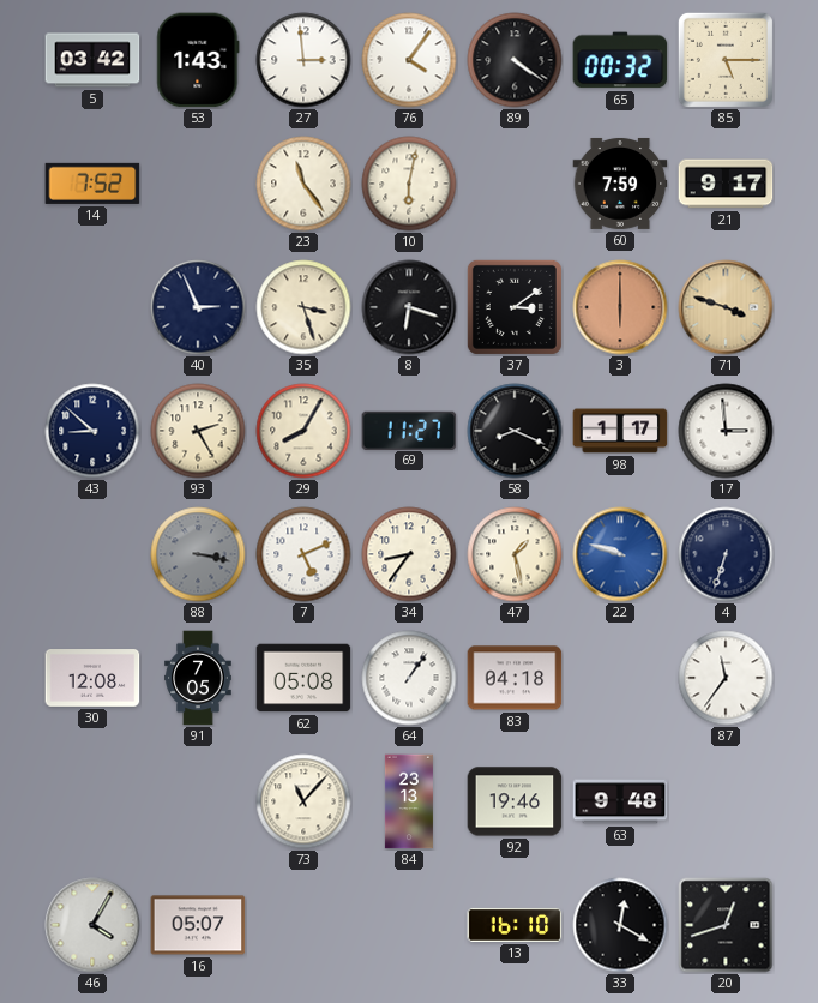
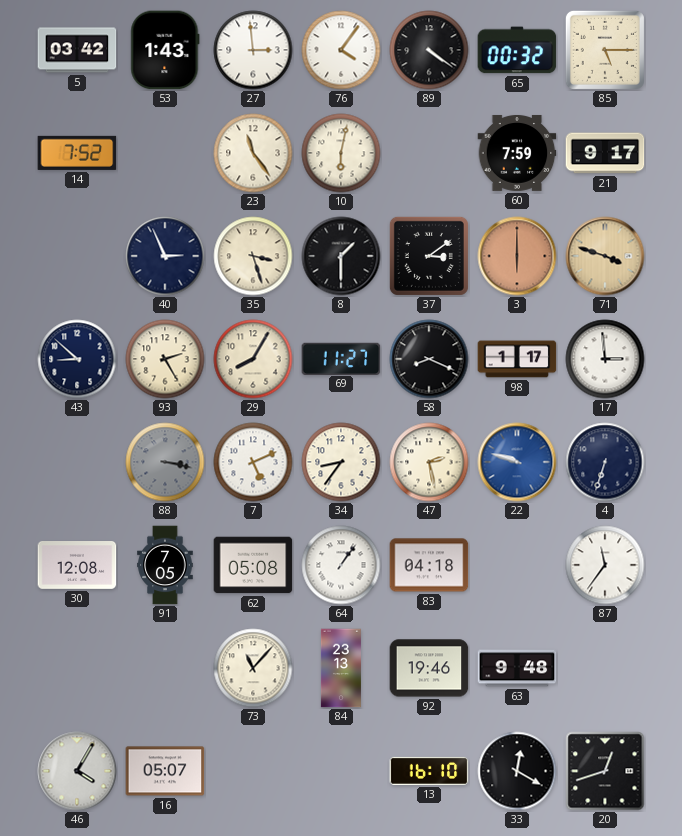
8: 6:18 -> 1:30 (341, 256)
47: 1:28 -> 2:28 (429, 462)
